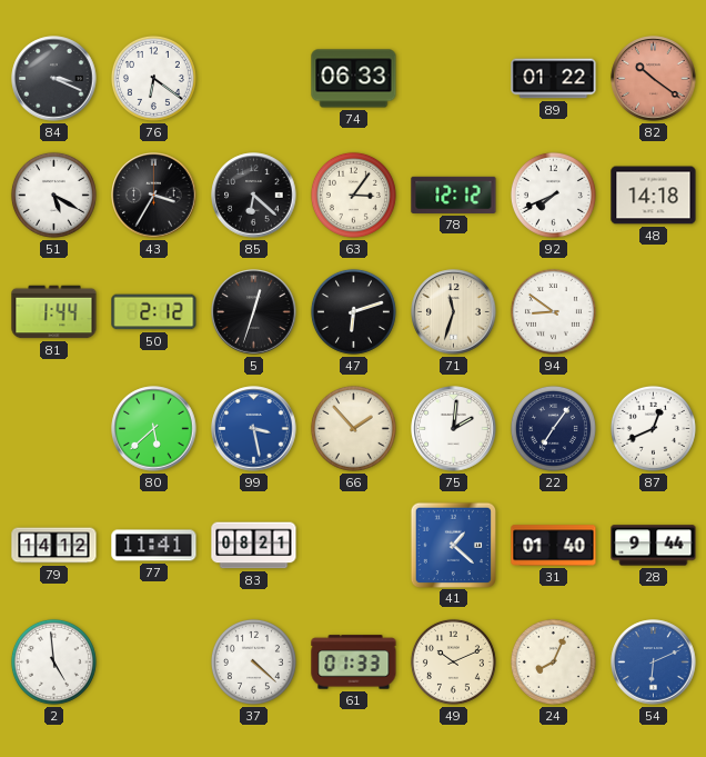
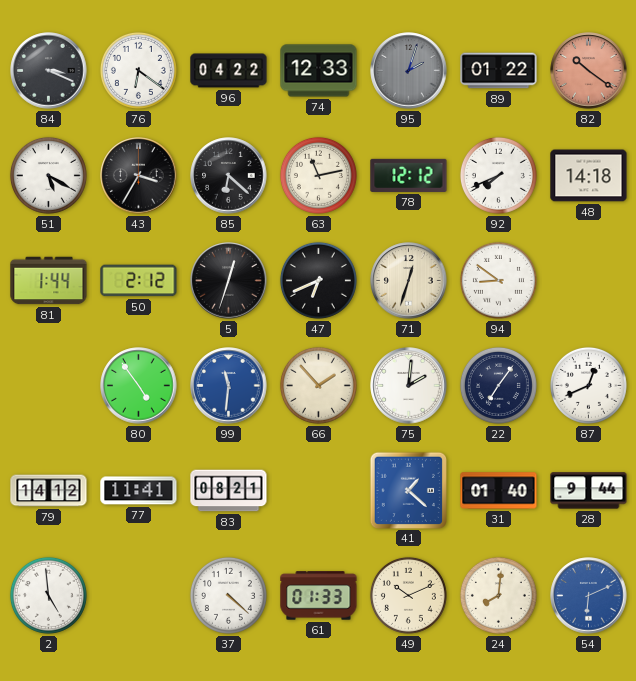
96: none -> 04:22 (229, 71)
74: 06:33 -> 12:33 (319, 71)
95: none -> 2:03 (409, 71)
63: 3:06 -> 11:13 (318, 175)
47: 6:12 -> 6:41 (318, 280)
71: 11:33 -> 12:33 (409, 281)
80: 5:38 -> 4:54 (139, 386)
99: 3:28 -> 11:31 (229, 386)
24: 8:04 -> 8:01 (498, 595)
